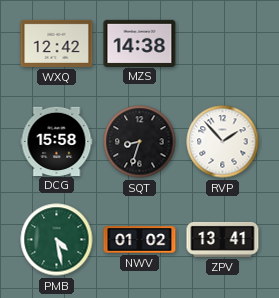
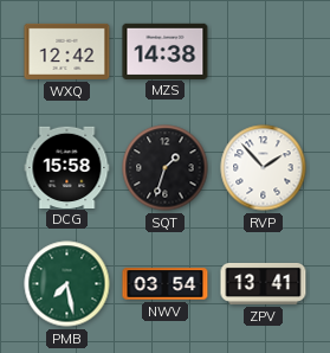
SQT: 8:33 -> 1:33 (166, 168)
PMB: 4:28 -> 7:28 (67, 284)
NWV: 01:02 -> 03:54 (166, 284)
